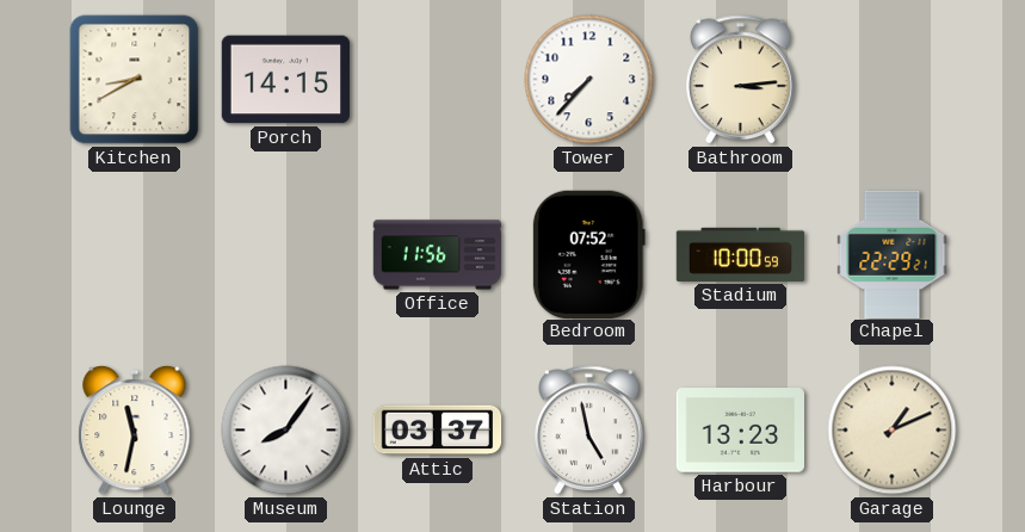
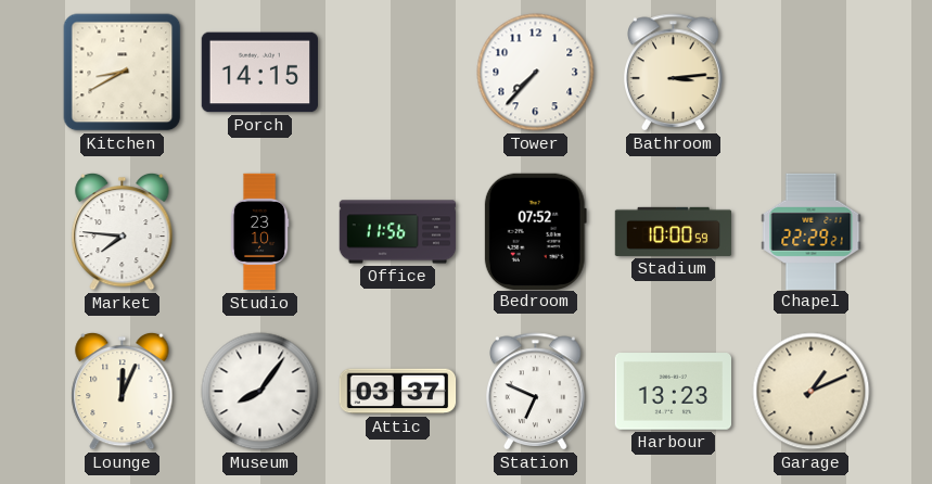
Market: none -> 7:46 (123, 231)
Studio: none -> 23:10 (259, 232)
Lounge: 11:32 -> 12:04 (123, 391)
Station: 4:58 -> 6:49 (536, 392)
